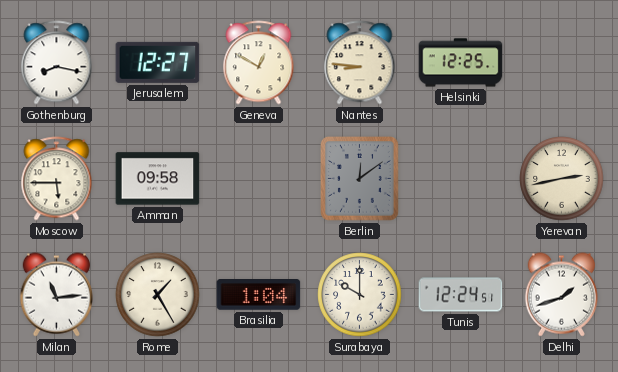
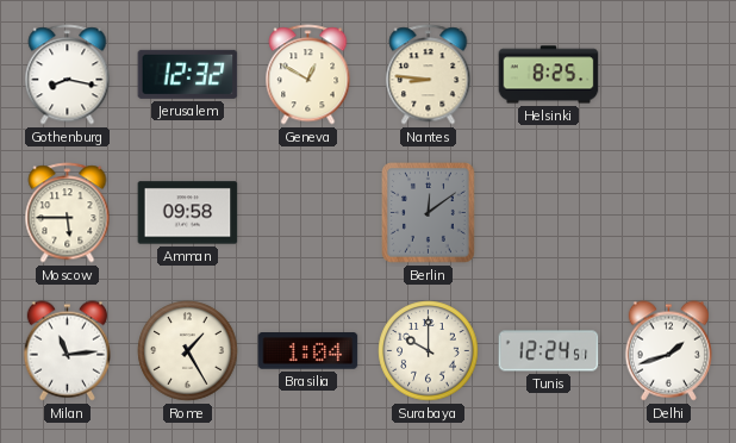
Jerusalem: 12:27 -> 12:32 (188, 74)
Helsinki: 12:25 -> 8:25 (549, 75)
Yerevan: 2:43 -> none (562, 179)
